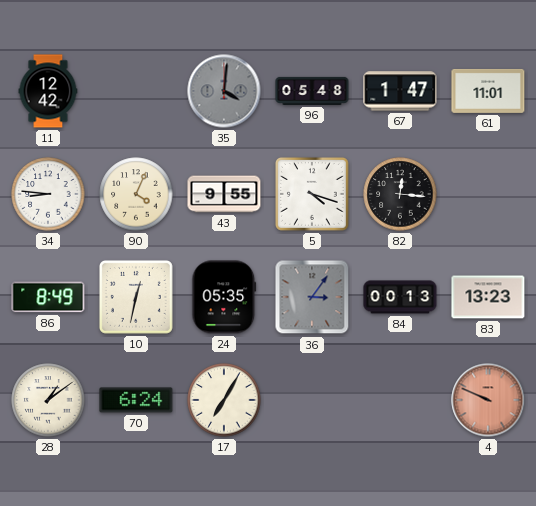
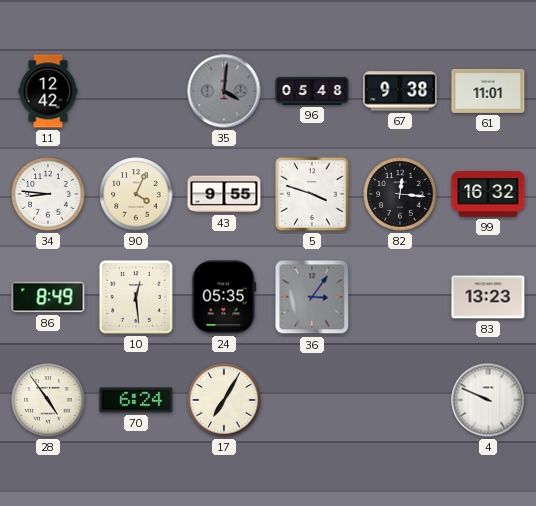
67: 1:47 -> 9:38 (400, 91)
5: 4:18 -> 3:48 (312, 194)
99: none -> 16:32 (488, 194)
10: 12:32 -> 12:29 (136, 297)
84: 00:13 -> none (400, 297)
28: 1:09 -> 4:54 (48, 400)
4 dial: salmon -> white (488, 400)
